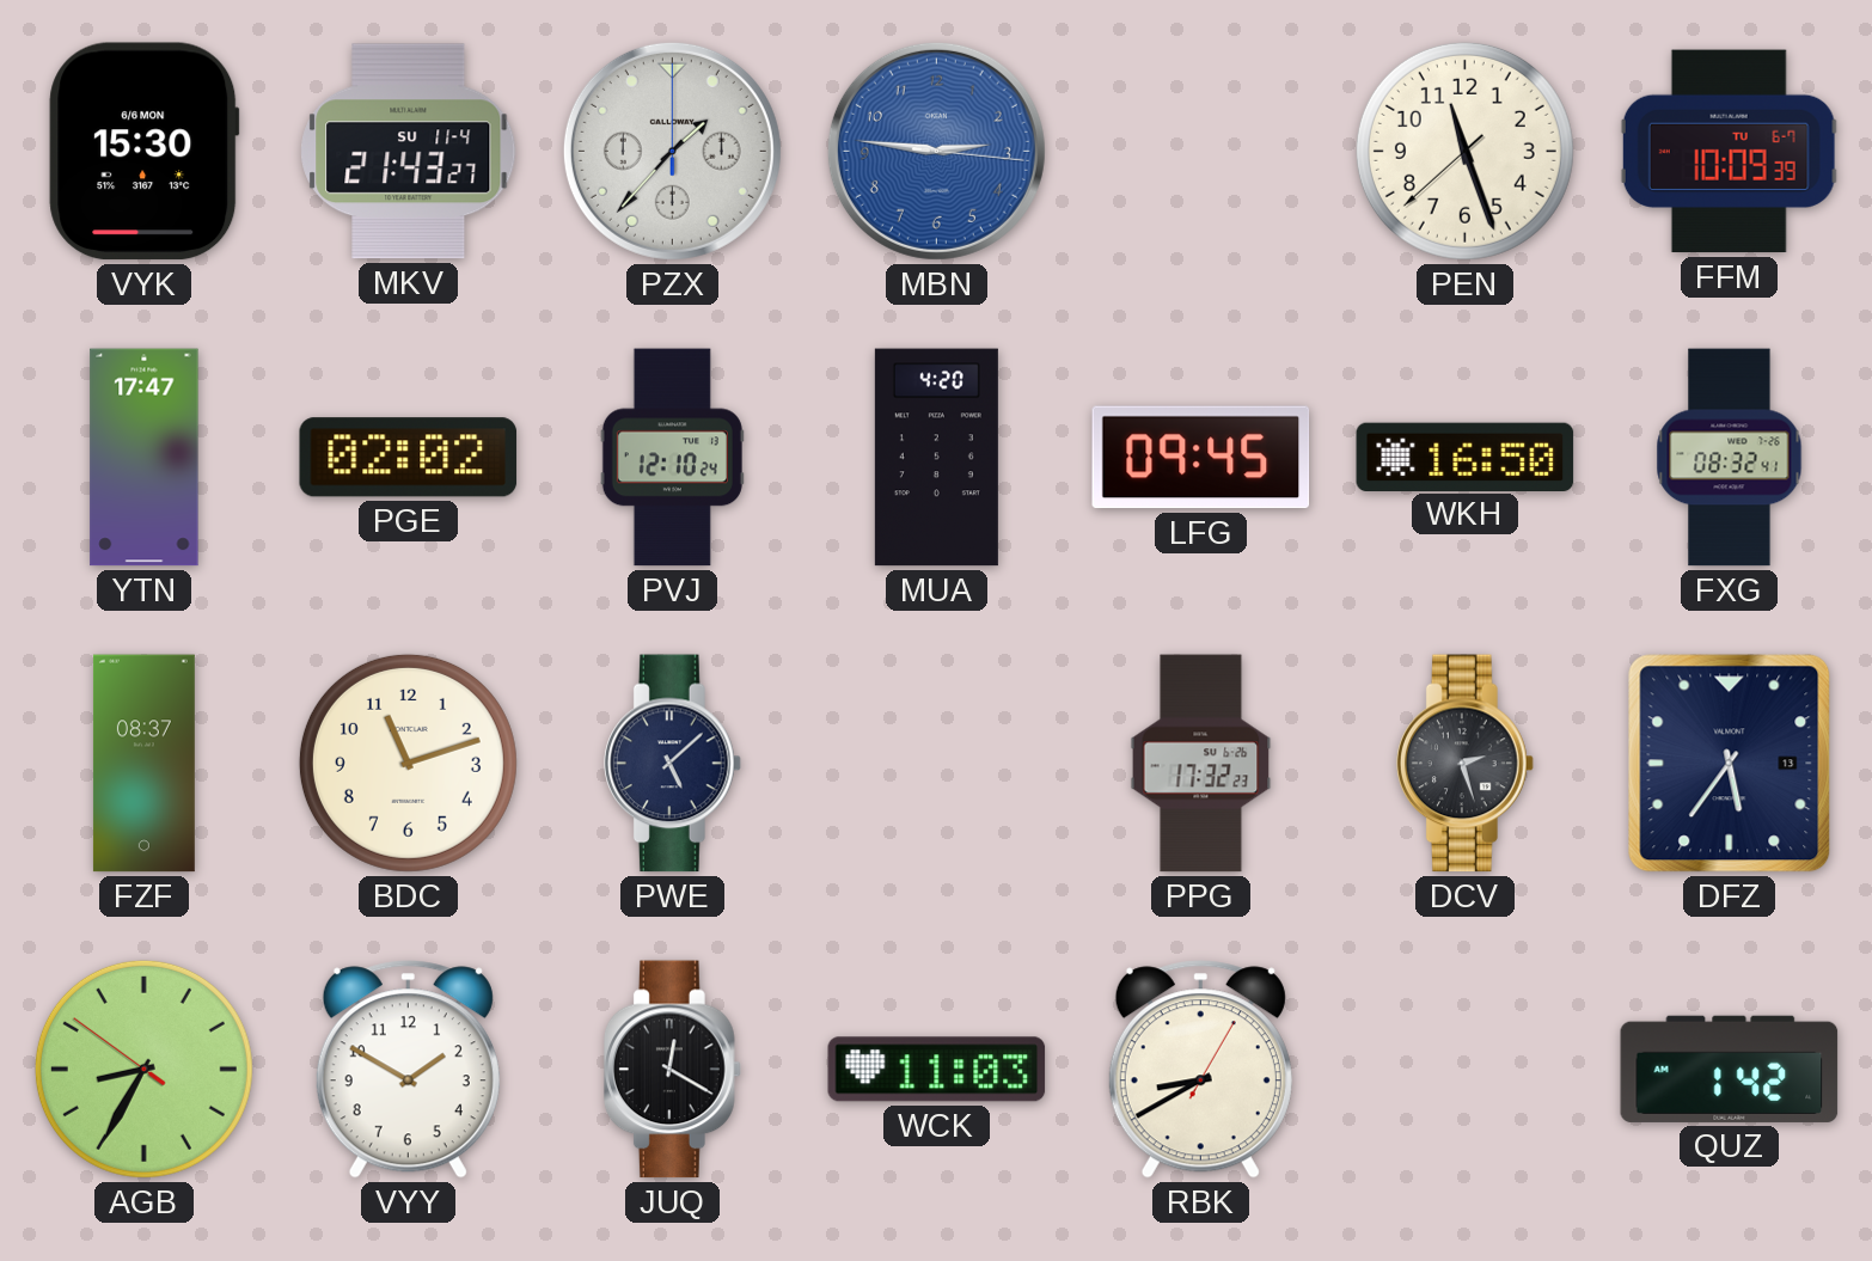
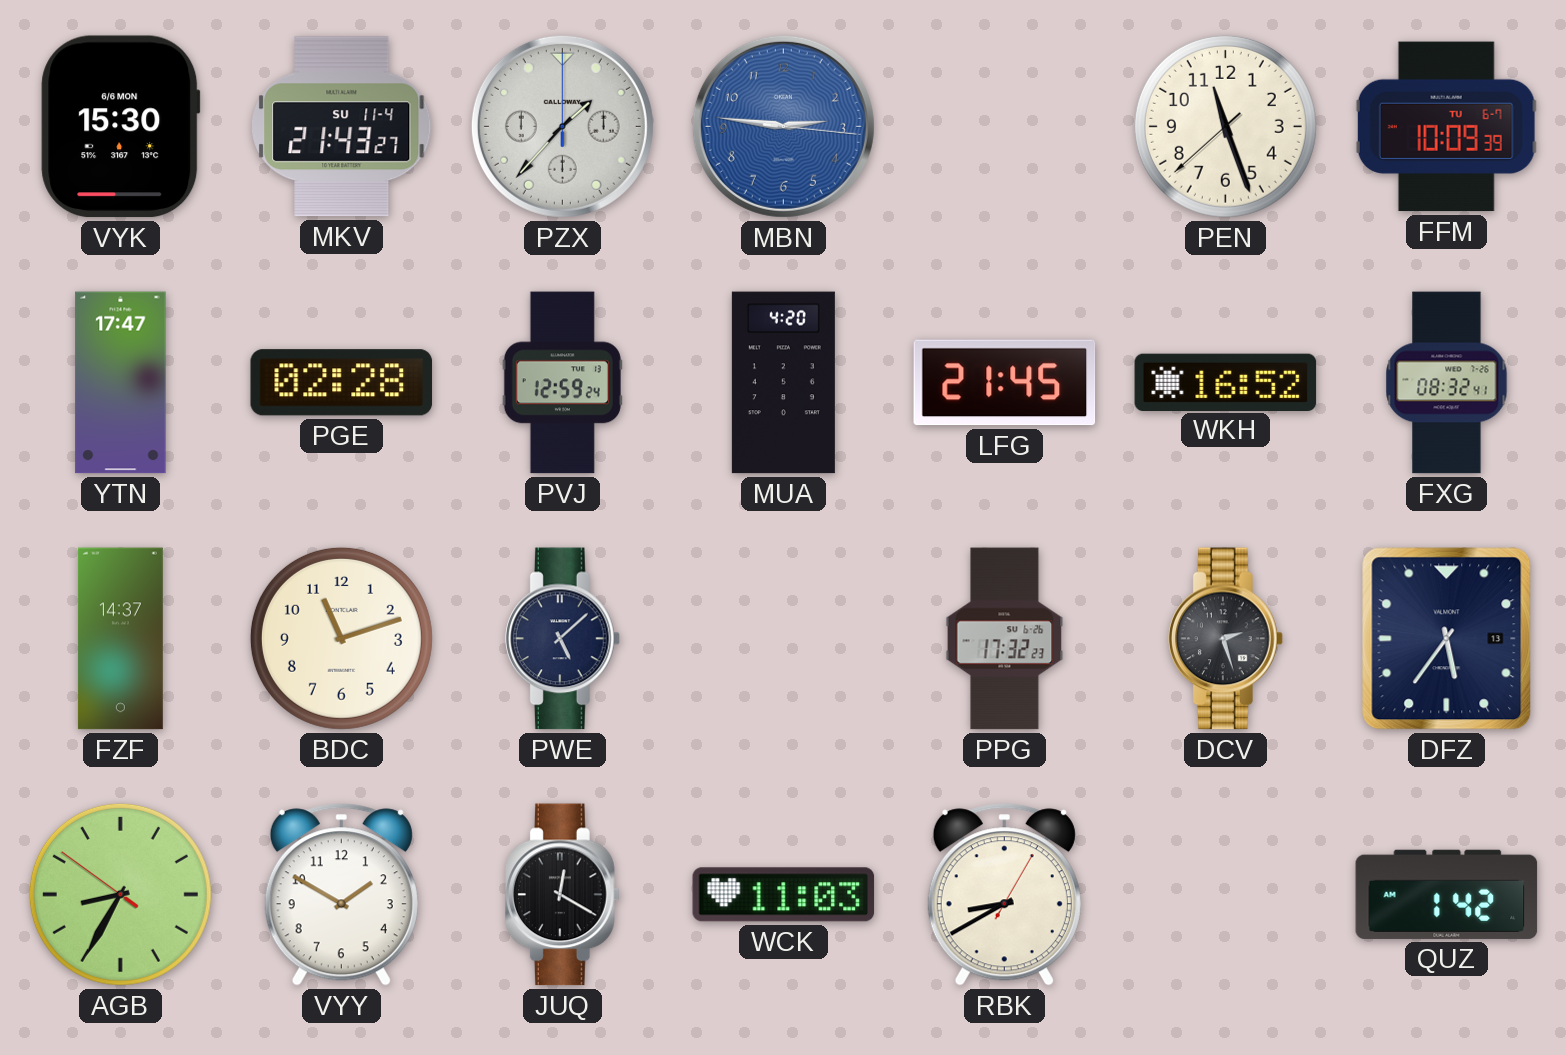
PGE: 02:02 -> 02:28 (342, 383)
PVJ: 12:10 -> 12:59 (562, 383)
LFG: 09:45 -> 21:45 (1005, 383)
WKH: 16:50 -> 16:52 (1226, 382)
FZF: 08:37 -> 14:37 (120, 639)
